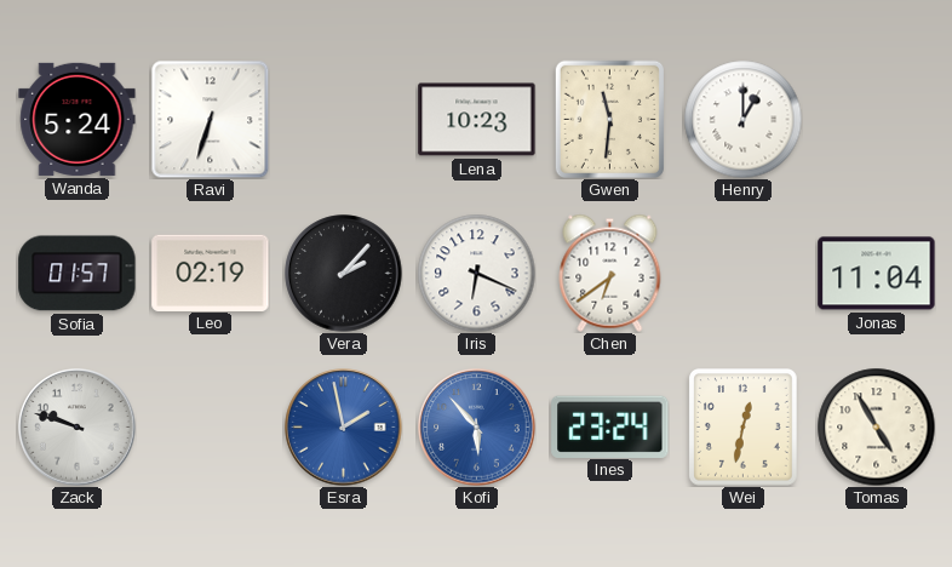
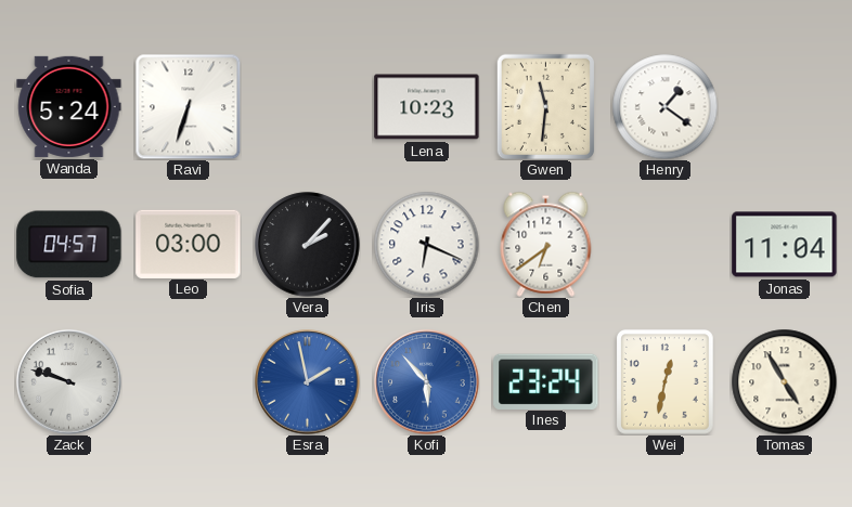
Henry: 1:00 -> 1:21 (664, 106)
Sofia: 01:57 -> 04:57 (69, 245)
Leo: 02:19 -> 03:00 (189, 244)
